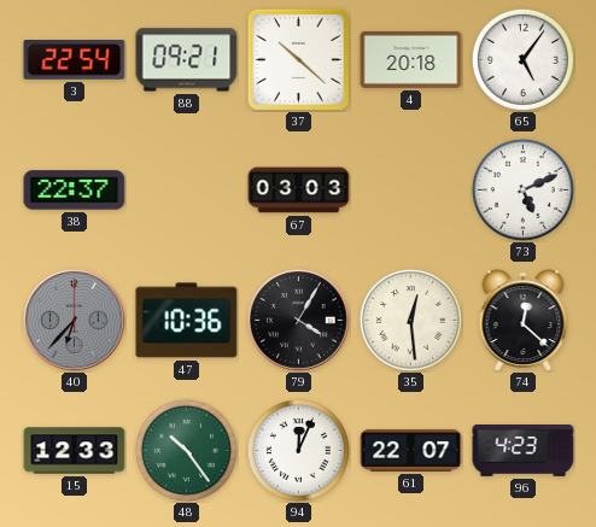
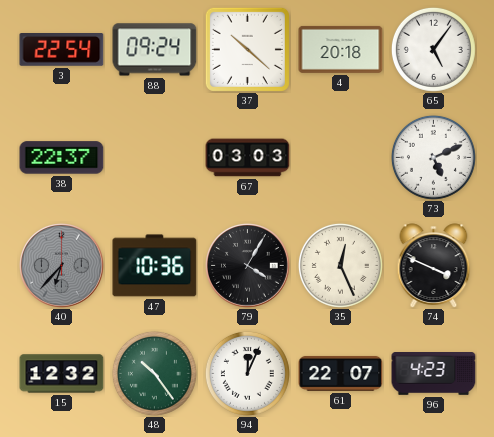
88: 09:21 -> 09:24 (155, 50)
35: 12:29 -> 12:26 (340, 265)
74: 12:22 -> 3:49 (434, 266)
15: 12:33 -> 12:32 (62, 374)
